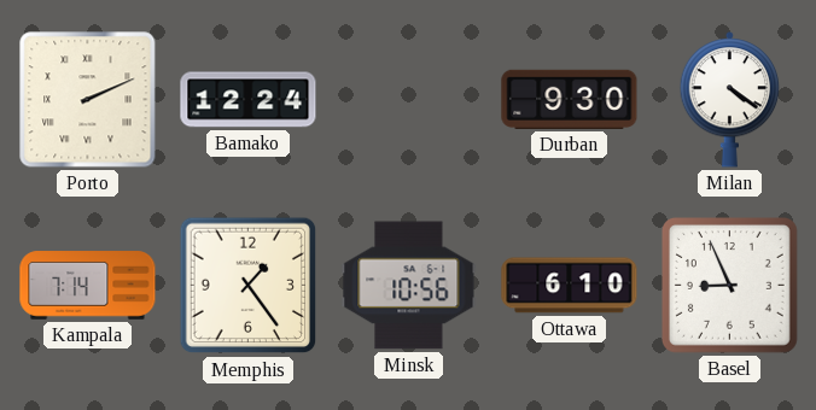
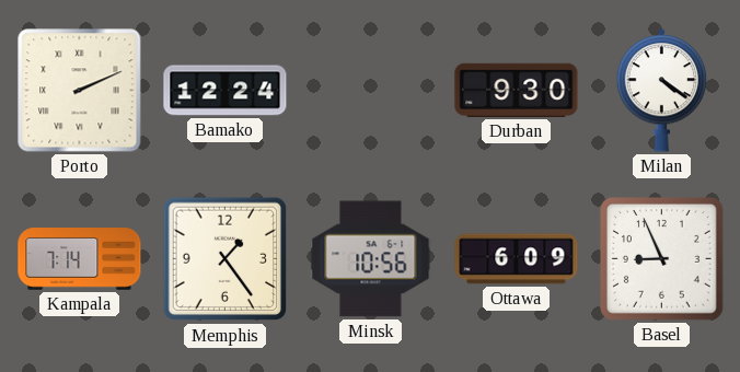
Ottawa: 6:10 -> 6:09 (517, 259)
